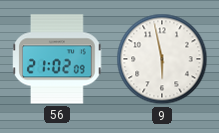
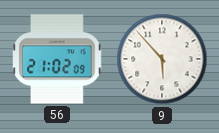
9: 5:58 -> 5:53 (162, 59)
